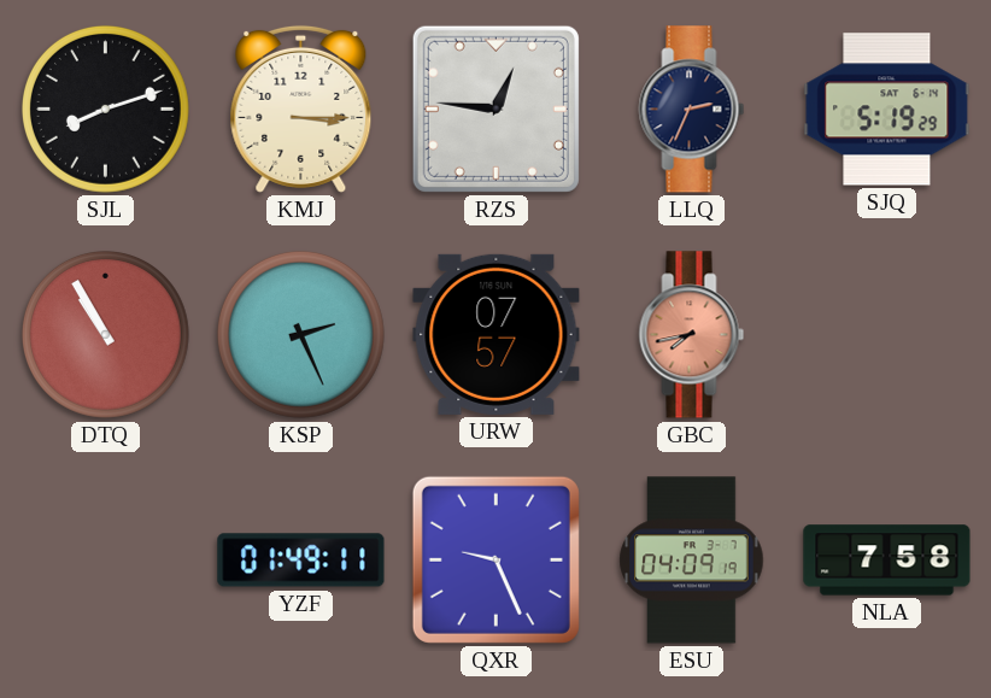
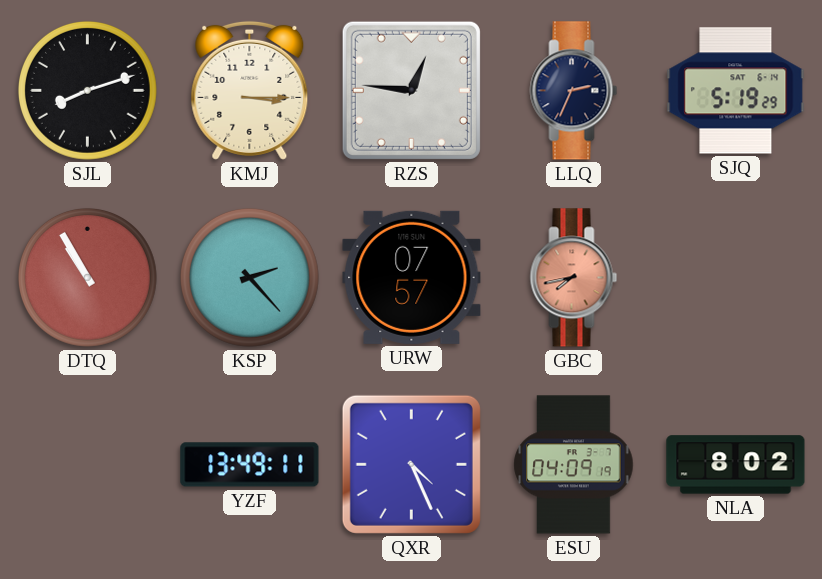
KSP: 2:26 -> 2:23 (249, 277)
YZF: 01:49 -> 13:49 (250, 465)
QXR: 9:26 -> 4:26 (411, 464)
NLA: 7:58 -> 8:02 (736, 465)
